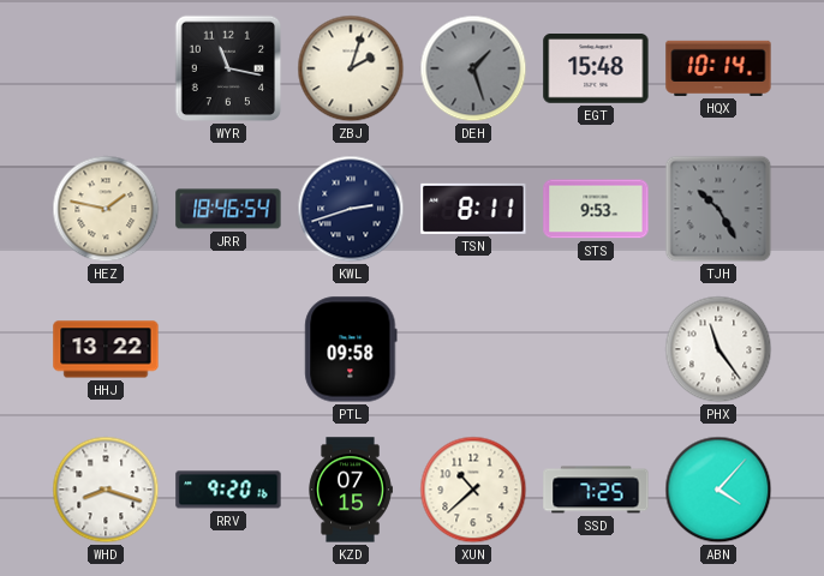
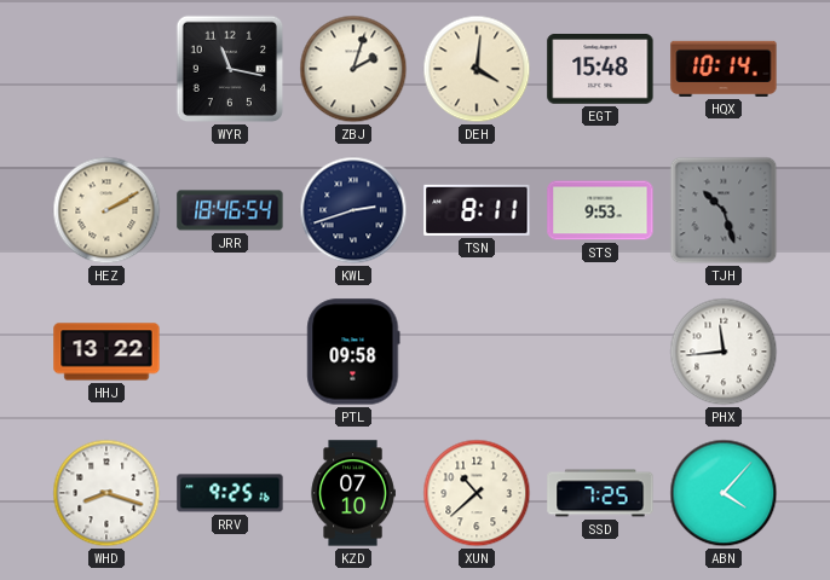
DEH: 1:27 -> 4:01 (477, 69)
DEH dial: grey -> cream (477, 69)
HEZ: 1:47 -> 2:10 (106, 210)
TJH: 10:25 -> 10:27 (724, 210)
PHX: 11:24 -> 11:44 (724, 352)
RRV: 9:20 -> 9:25 (230, 493)
KZD: 07:15 -> 07:10 (353, 493)
